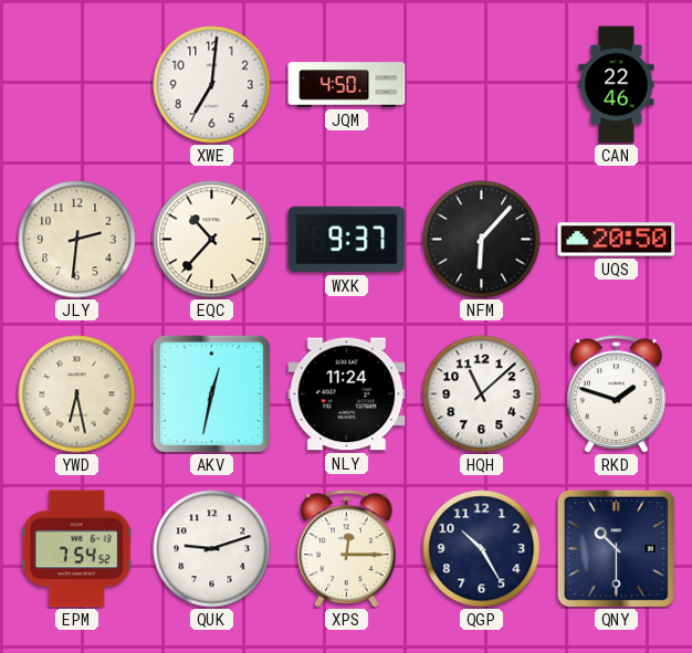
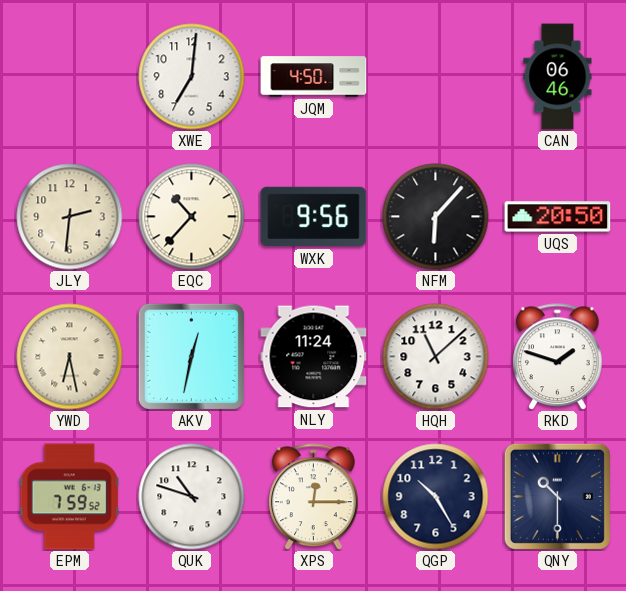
CAN: 22:46 -> 06:46 (558, 77)
WXK: 9:37 -> 9:56 (314, 217)
EPM: 7:54 -> 7:59 (69, 497)
QUK: 9:12 -> 10:48 (192, 497)
